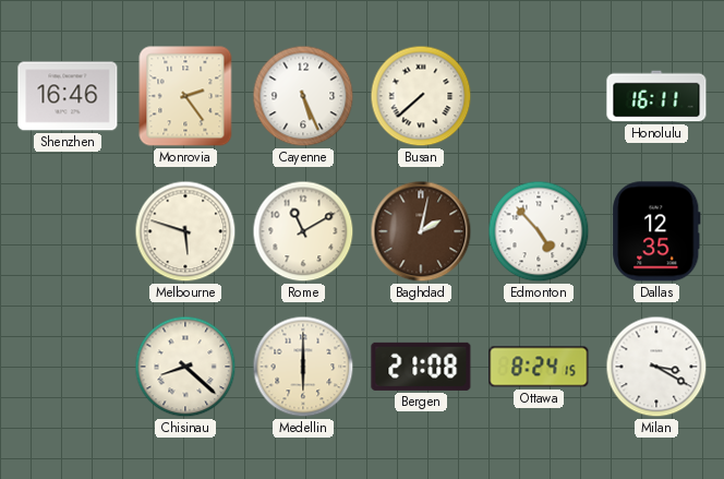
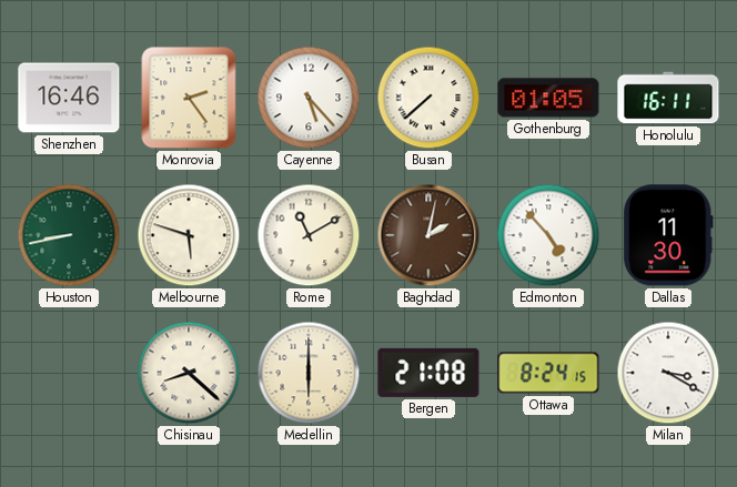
Cayenne: 5:26 -> 5:23 (309, 98)
Gothenburg: none -> 01:05 (548, 98)
Houston: none -> 8:43 (69, 235)
Dallas: 12:35 -> 11:30 (668, 235)
